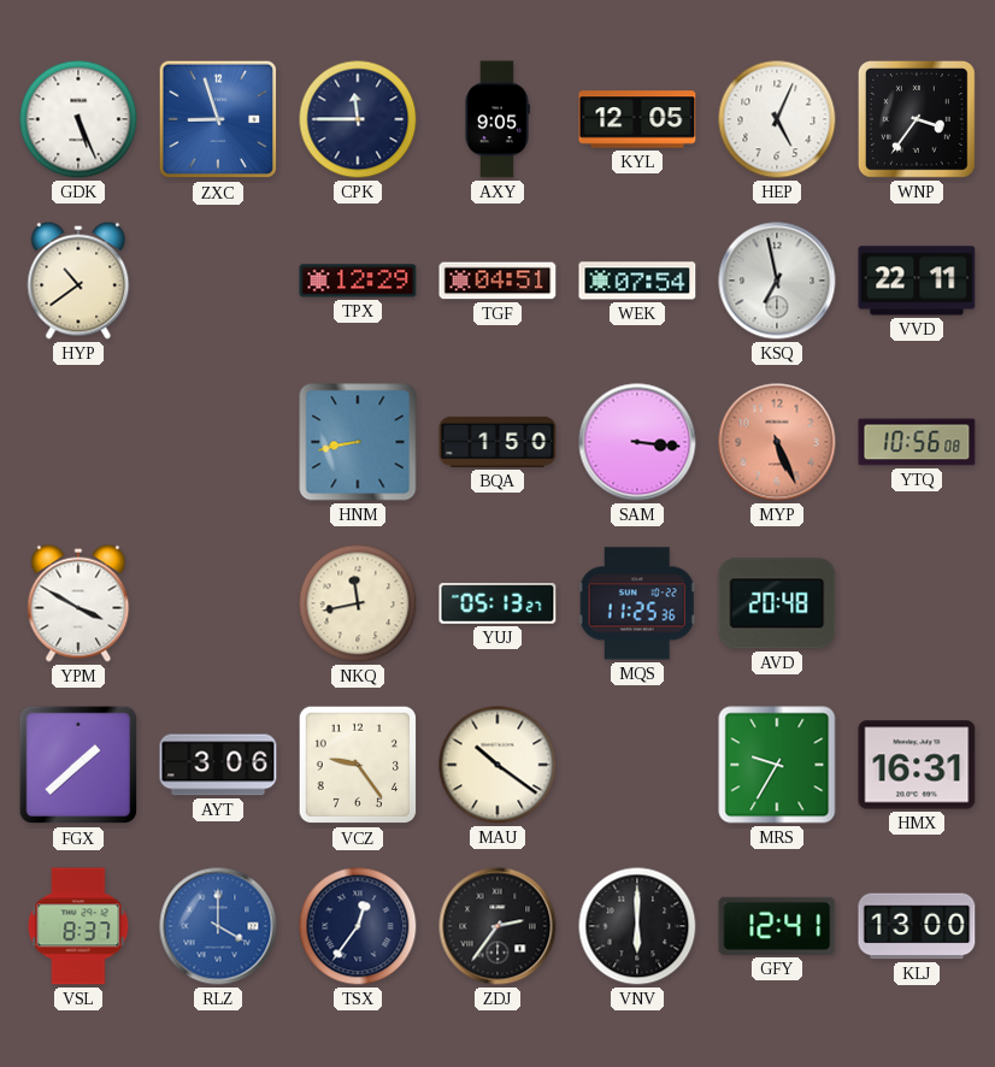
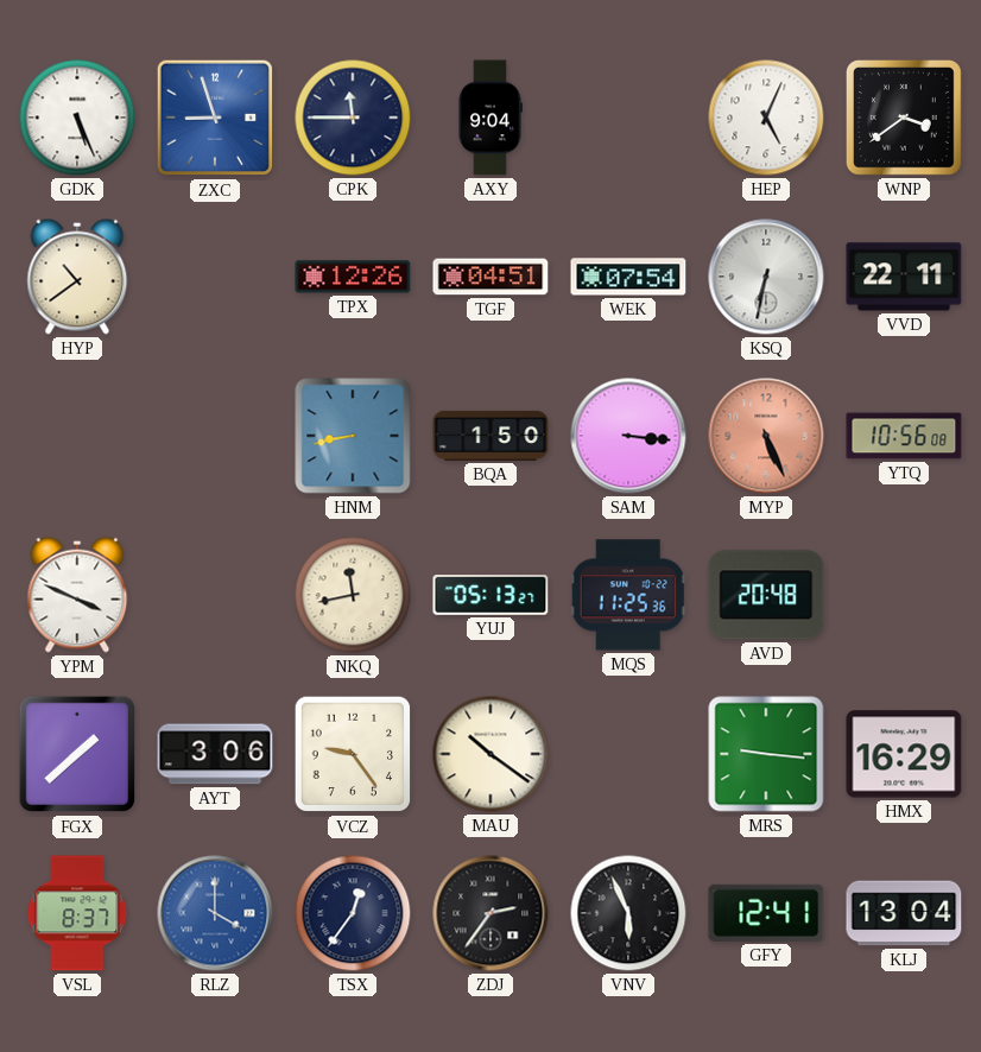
AXY: 9:05 -> 9:04 (491, 118)
KYL: 12:05 -> none (637, 119)
WNP: 3:36 -> 3:39 (905, 119)
TPX: 12:29 -> 12:26 (353, 277)
KSQ: 6:58 -> 6:32 (766, 277)
YPM: 3:50 -> 3:49 (77, 595)
MRS: 9:35 -> 9:16 (766, 754)
HMX: 16:31 -> 16:29 (904, 754)
VNV: 6:00 -> 5:56 (628, 913)
KLJ: 13:00 -> 13:04 (904, 913)
